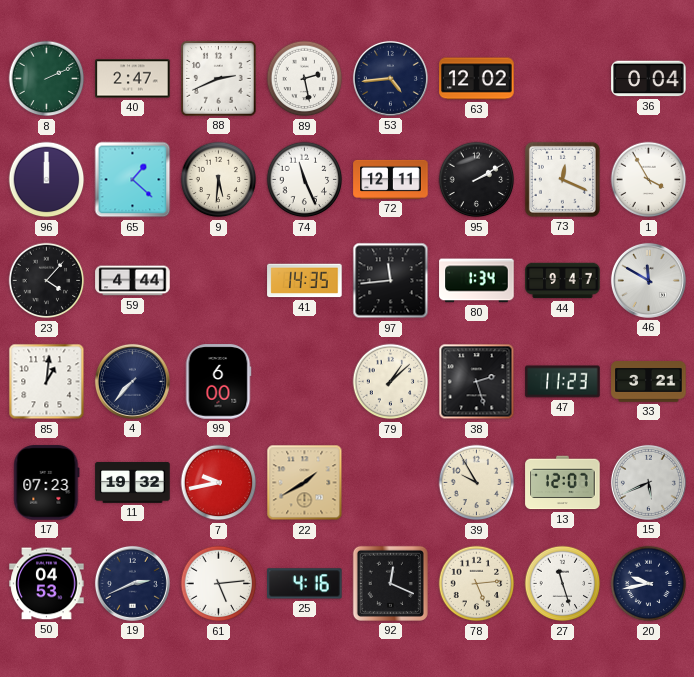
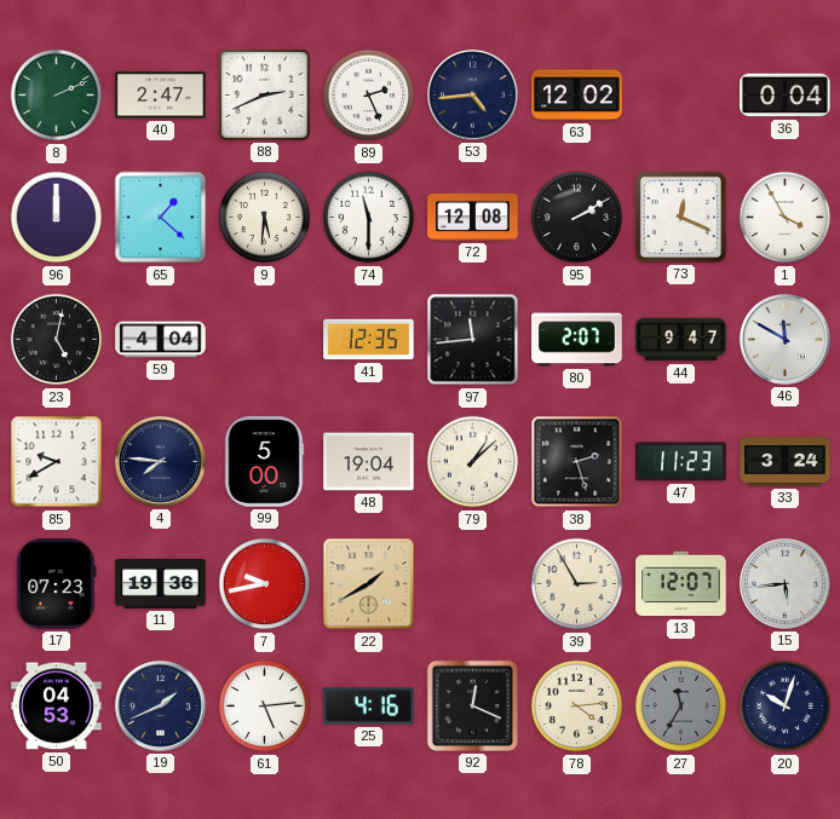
89: 2:28 -> 2:26 (369, 96)
74: 11:26 -> 11:30 (369, 218)
72: 12:11 -> 12:08 (473, 217)
23: 4:07 -> 5:02 (57, 340)
59: 4:44 -> 4:04 (161, 340)
41: 14:35 -> 12:35 (369, 340)
80: 1:34 -> 2:07 (577, 340)
85: 1:01 -> 9:40 (57, 462)
4: 7:37 -> 7:46 (160, 461)
99: 6:00 -> 5:00 (264, 462)
48: none -> 19:04 (369, 462)
33: 3:21 -> 3:24 (786, 462)
11: 19:32 -> 19:36 (161, 584)
39: 9:55 -> 2:55 (577, 584)
15: 5:41 -> 5:44 (784, 583)
19: 2:41 -> 1:41 (160, 705)
78: 5:14 -> 4:14 (577, 706)
27: 11:27 -> 11:35 (681, 706)
27 dial: white -> grey (681, 706)
20: 9:43 -> 10:03 (786, 706)
